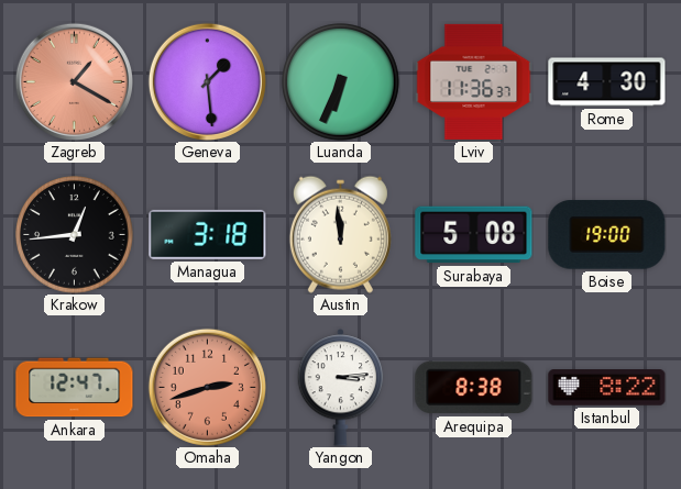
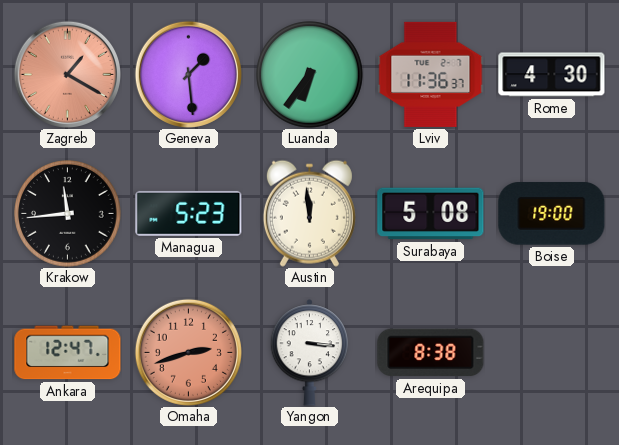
Luanda: 6:34 -> 6:36 (310, 75)
Krakow: 12:44 -> 11:44 (68, 214)
Managua: 3:18 -> 5:23 (189, 213)
Yangon: 3:14 -> 3:16 (310, 353)
Istanbul: 8:22 -> none (607, 388)
